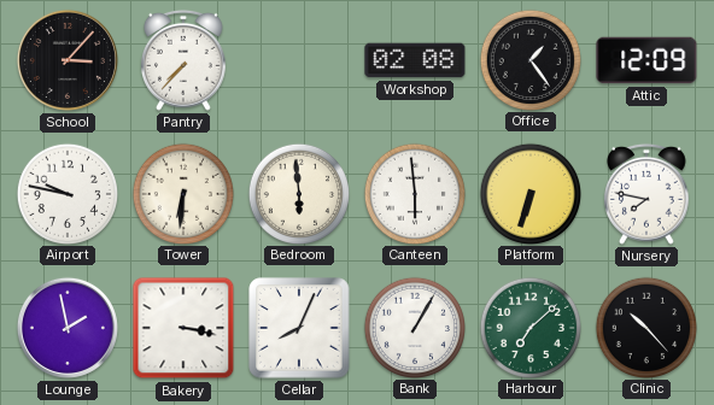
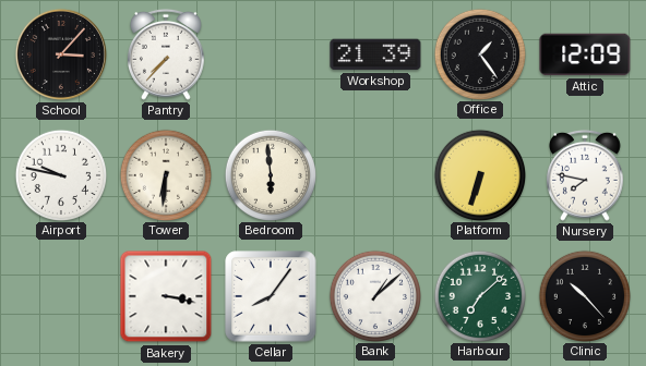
Workshop: 02:08 -> 21:39 (375, 54)
Canteen: 5:59 -> none (414, 193)
Lounge: 1:58 -> none (68, 328)
Cellar: 8:04 -> 8:06 (271, 296)
Bank: 1:05 -> 1:08 (374, 295)
